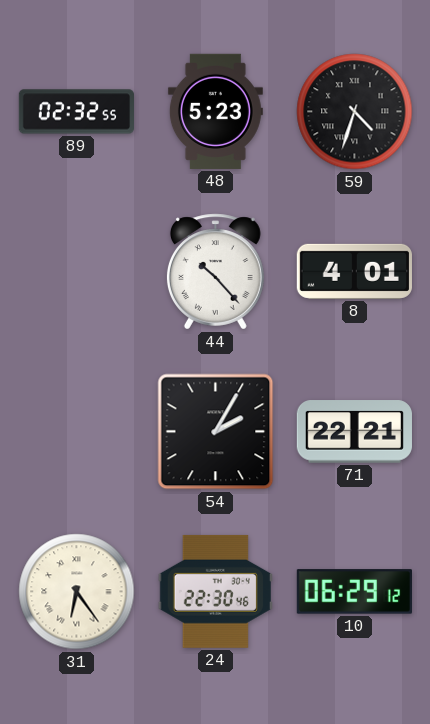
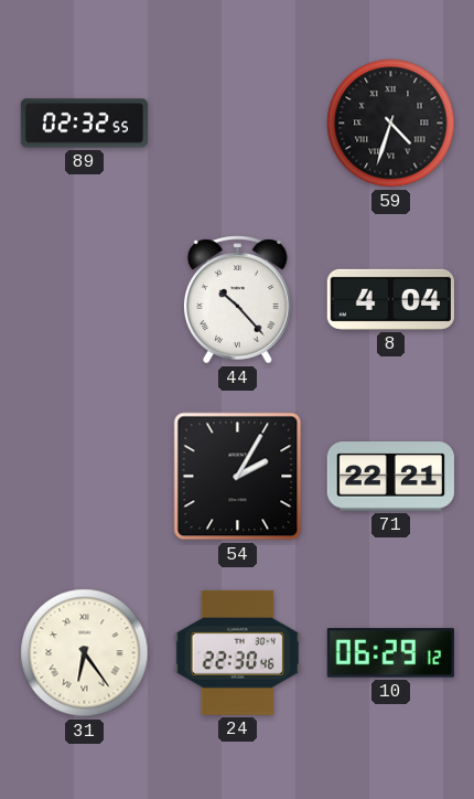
48: 5:23 -> none (215, 111)
8: 4:01 -> 4:04 (390, 299)
